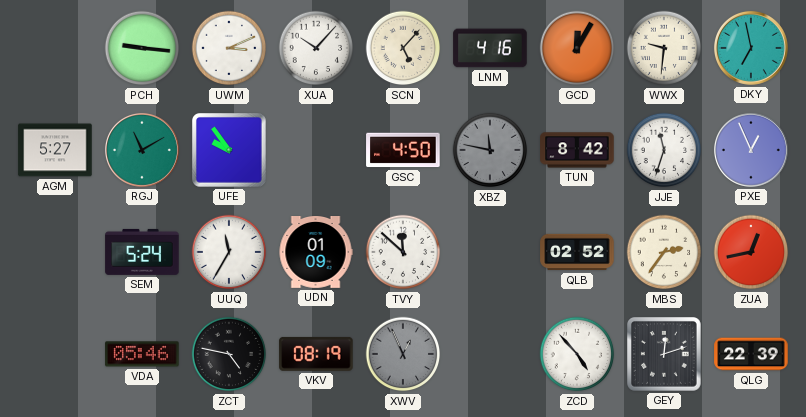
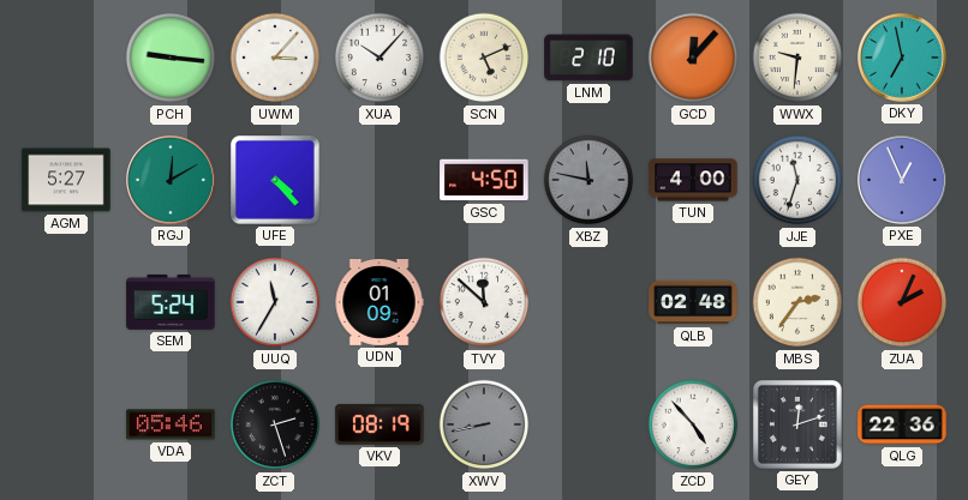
UWM: 3:11 -> 3:07 (275, 58)
SCN: 5:07 -> 5:11 (484, 58)
LNM: 4:16 -> 2:10 (588, 58)
GCD: 12:05 -> 12:07 (693, 58)
RGJ: 11:10 -> 12:10 (171, 180)
UFE: 9:54 -> 4:23 (276, 181)
TUN: 8:42 -> 4:00 (693, 180)
QLB: 02:52 -> 02:48 (693, 302)
ZUA: 12:43 -> 2:04 (902, 302)
ZCT: 4:47 -> 2:27 (275, 424)
XWV: 12:56 -> 8:43 (484, 424)
QLG: 22:39 -> 22:36 (902, 424)
